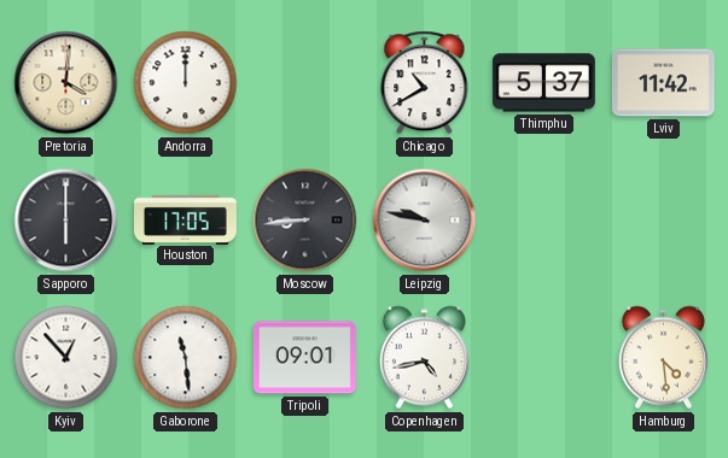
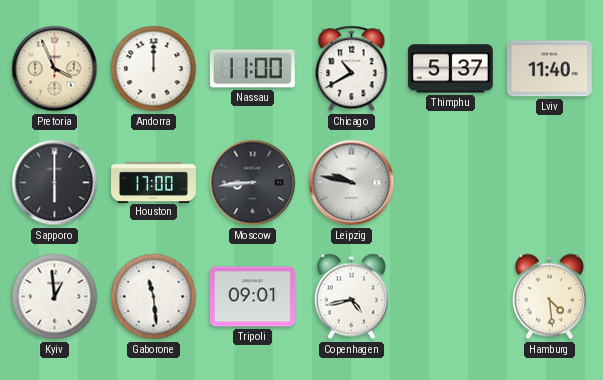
Pretoria: 4:01 -> 3:56 (55, 69)
Nassau: none -> 11:00 (252, 69)
Lviv: 11:42 -> 11:40 (549, 69)
Houston: 17:05 -> 17:00 (154, 182)
Kyiv: 12:53 -> 12:59 (55, 297)
